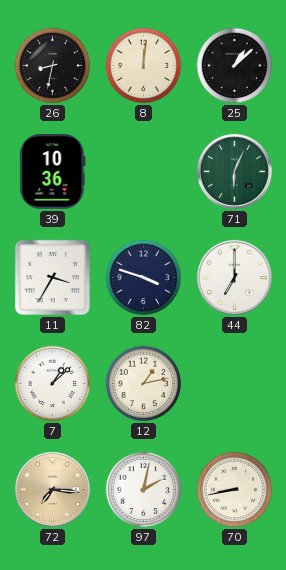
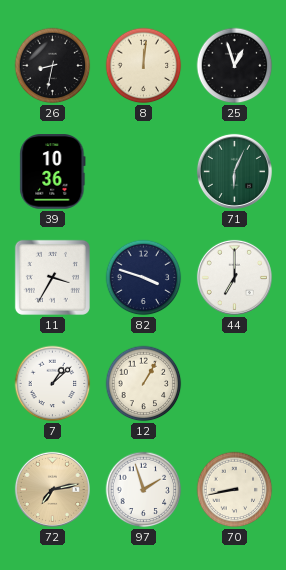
25: 1:08 -> 12:57 (235, 66)
12: 1:13 -> 1:05 (144, 384)
72: 7:16 -> 7:13 (52, 489)
97: 2:02 -> 1:57 (144, 490)
